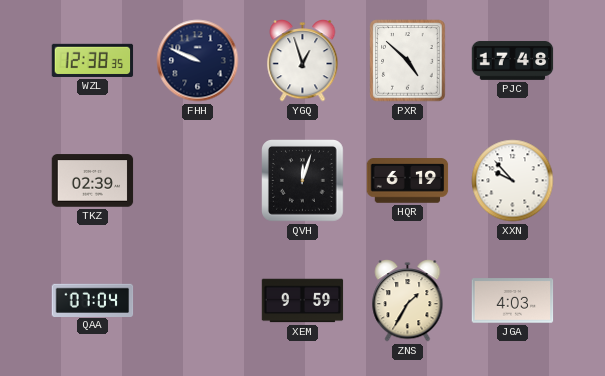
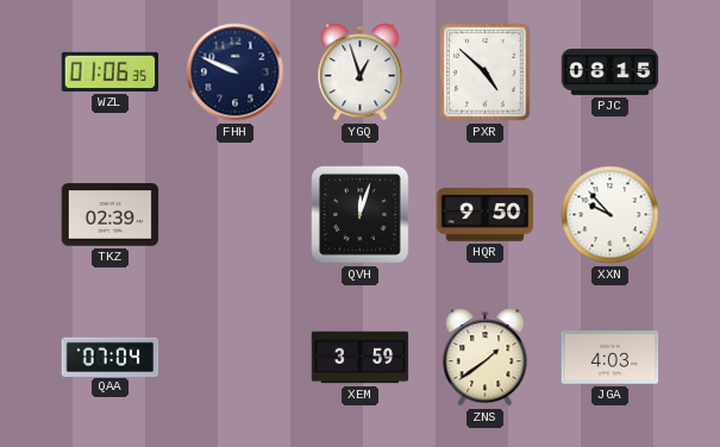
WZL: 12:38 -> 01:06 (111, 71)
PJC: 17:48 -> 08:15 (611, 71)
HQR: 6:19 -> 9:50 (486, 215)
XEM: 9:59 -> 3:59 (361, 358)
ZNS: 1:35 -> 1:39 (486, 358)
